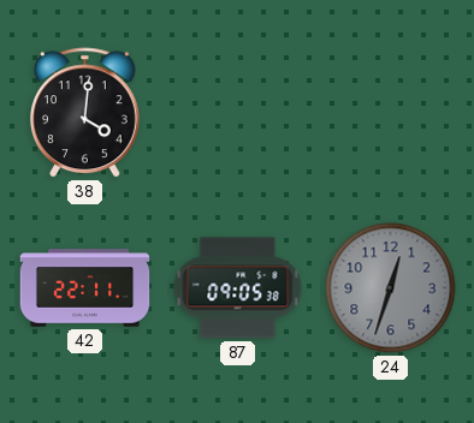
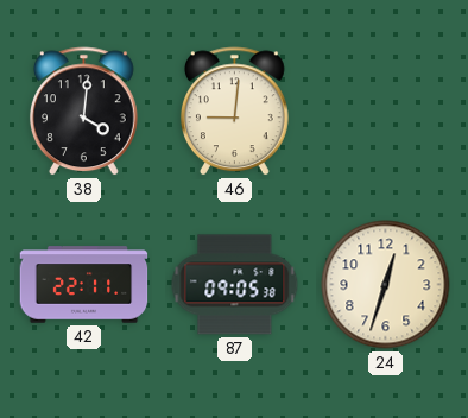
46: none -> 9:01 (234, 112)
24 dial: grey -> cream (386, 285)
